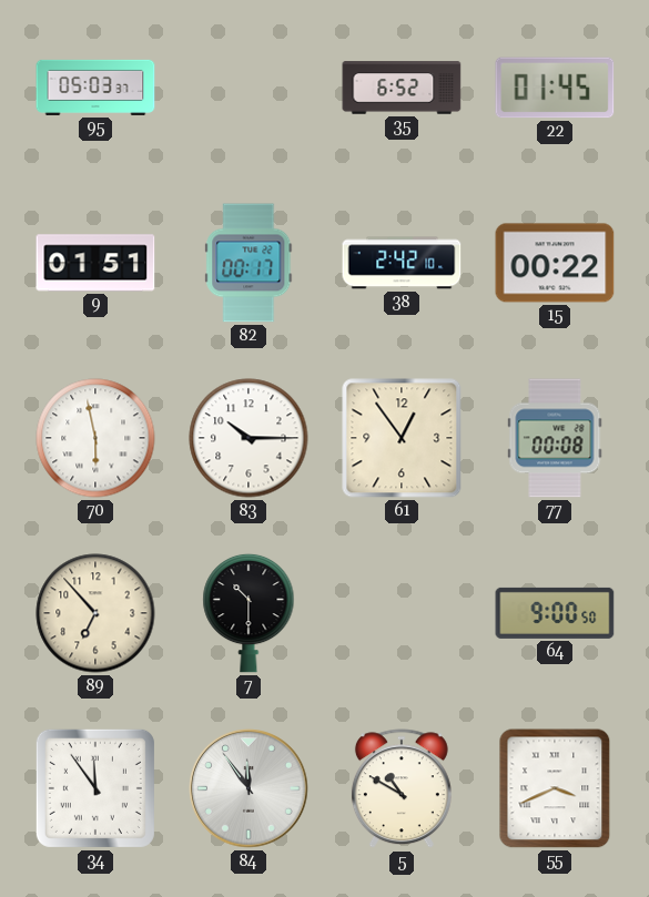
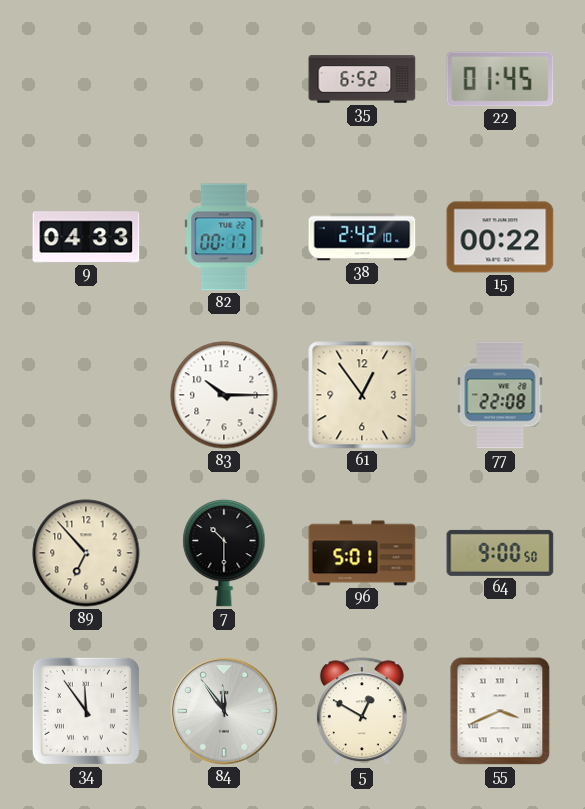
95: 05:03 -> none (95, 88)
9: 01:51 -> 04:33 (86, 237)
70: 5:58 -> none (95, 438)
77: 00:08 -> 22:08 (500, 395)
96: none -> 5:01 (362, 553)
5: 10:50 -> 12:50 (362, 712)
